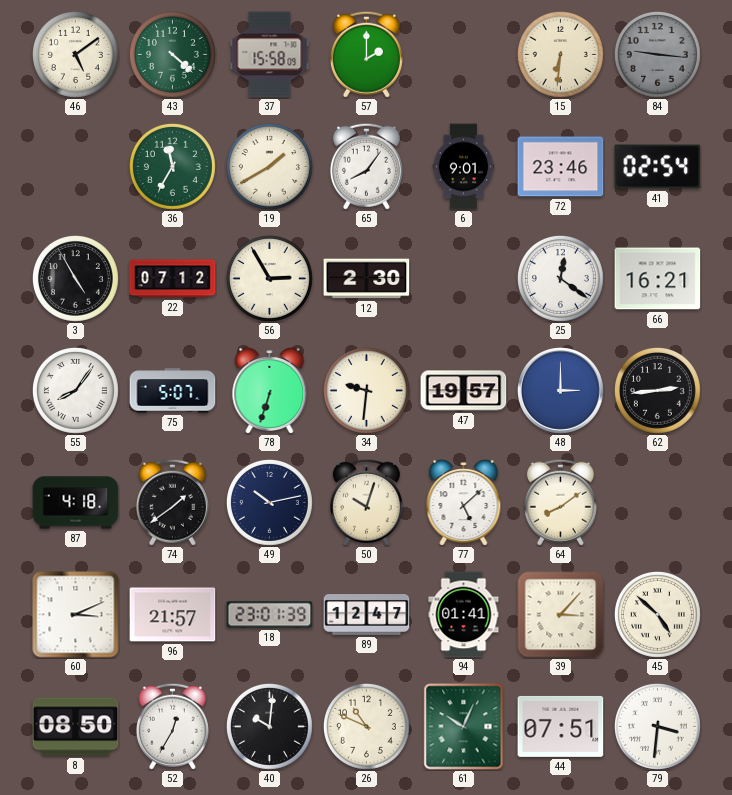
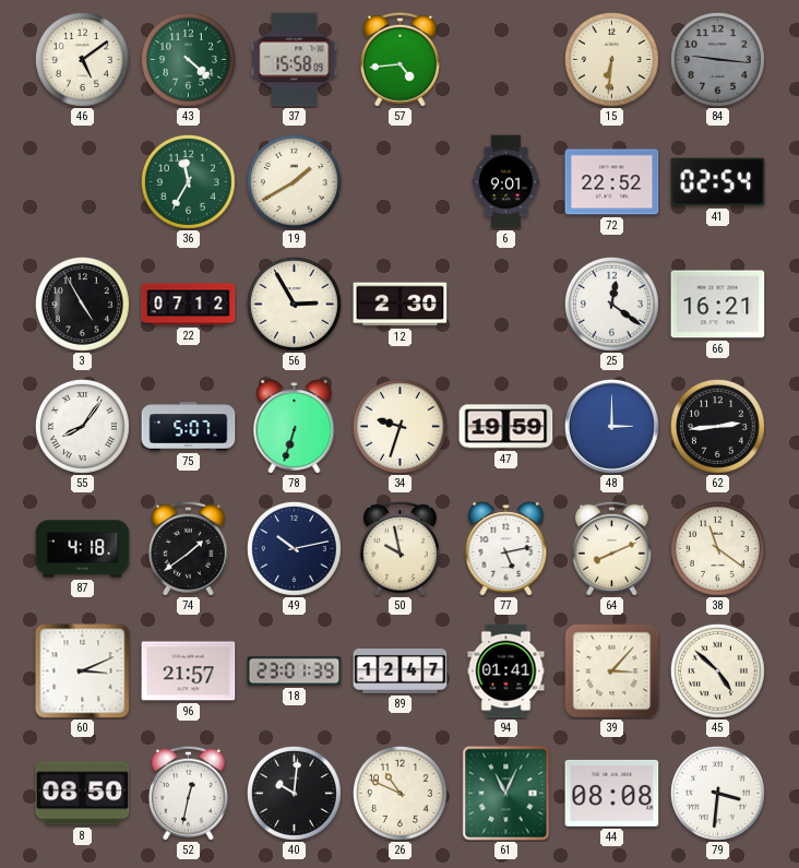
57: 2:00 -> 4:44 (399, 59)
65: 8:06 -> none (366, 166)
72: 23:46 -> 22:52 (612, 182)
34: 9:31 -> 9:33 (399, 426)
47: 19:57 -> 19:59 (506, 427)
50: 10:03 -> 9:58 (399, 548)
77: 5:08 -> 5:13 (506, 548)
64: 8:09 -> 8:11 (611, 548)
38: none -> 11:21 (717, 548)
52: 12:35 -> 12:32 (188, 793)
61: 10:04 -> 11:04 (506, 794)
44: 07:51 -> 08:08 (612, 793)
